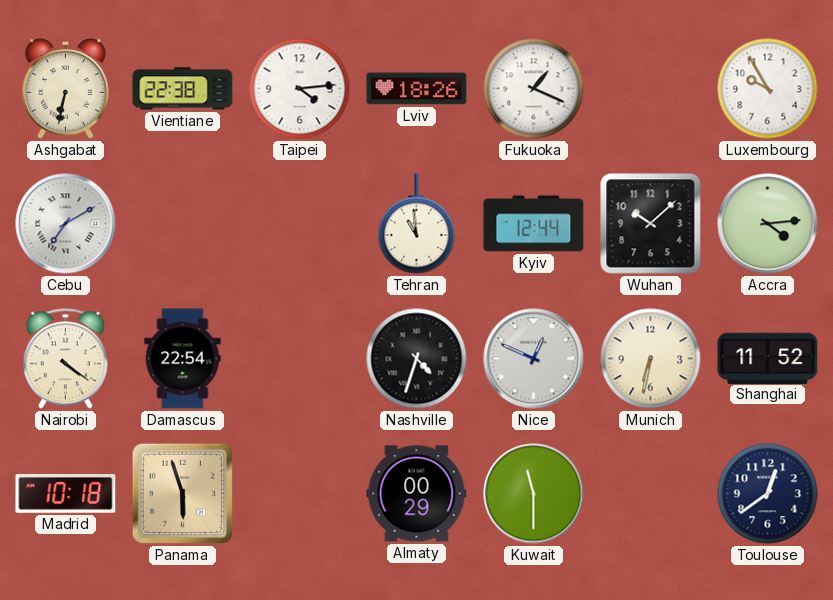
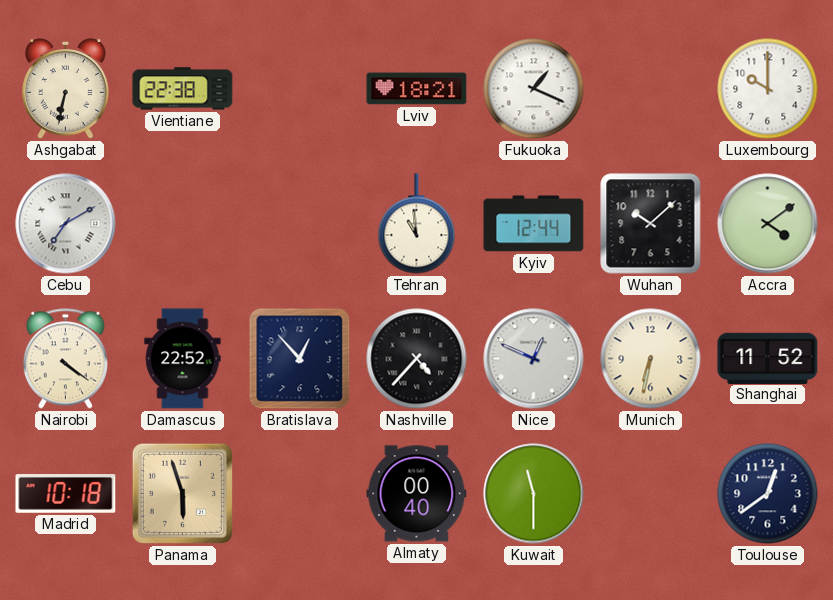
Taipei: 4:14 -> none (300, 89)
Lviv: 18:26 -> 18:21 (417, 89)
Luxembourg: 9:55 -> 10:00 (768, 89)
Accra: 4:14 -> 4:09 (768, 224)
Damascus: 22:54 -> 22:52 (183, 359)
Bratislava: none -> 12:53 (300, 359)
Nashville: 4:33 -> 4:37 (417, 359)
Almaty: 00:29 -> 00:40 (417, 494)
